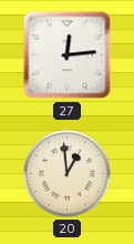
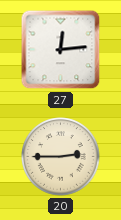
20: 12:59 -> 2:45 (61, 157)
